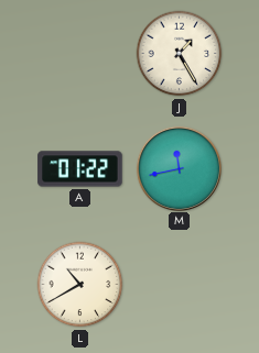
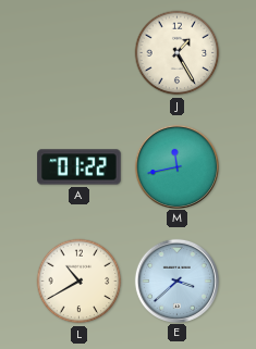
E: none -> 3:38 (176, 281)
